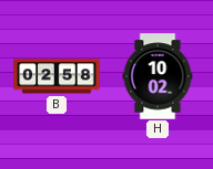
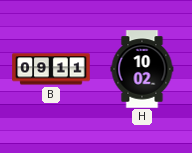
B: 02:58 -> 09:11 (51, 69)
